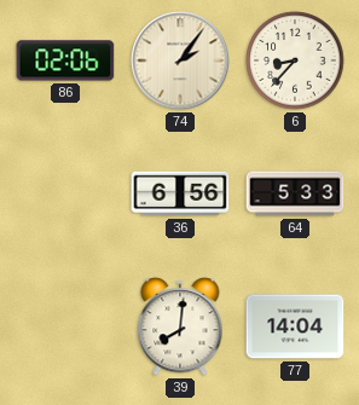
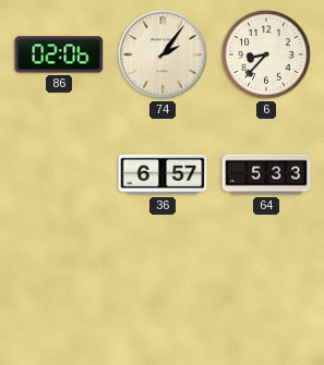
36: 6:56 -> 6:57 (163, 174)
39: 8:01 -> none (180, 326)
77: 14:04 -> none (295, 326)
